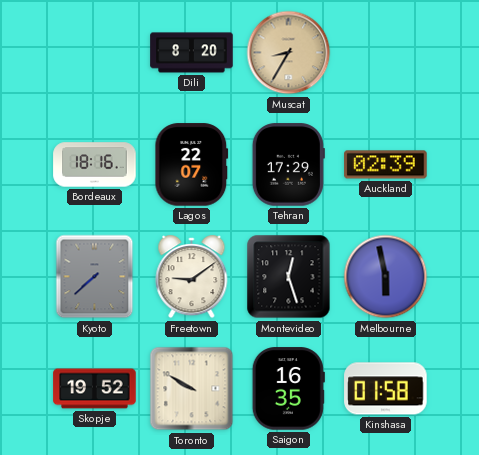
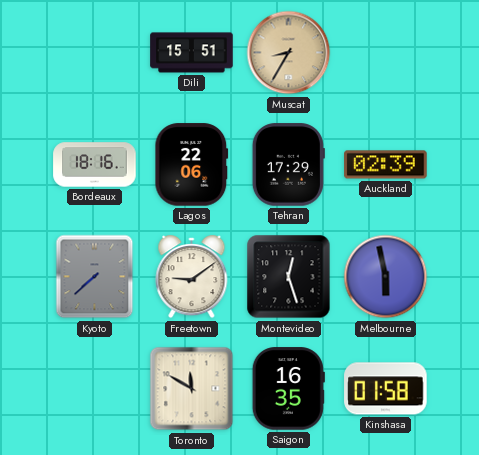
Dili: 8:20 -> 15:51 (192, 53)
Lagos: 22:07 -> 22:06 (192, 165)
Skopje: 19:52 -> none (95, 389)
Toronto: 9:50 -> 11:50 (192, 389)
